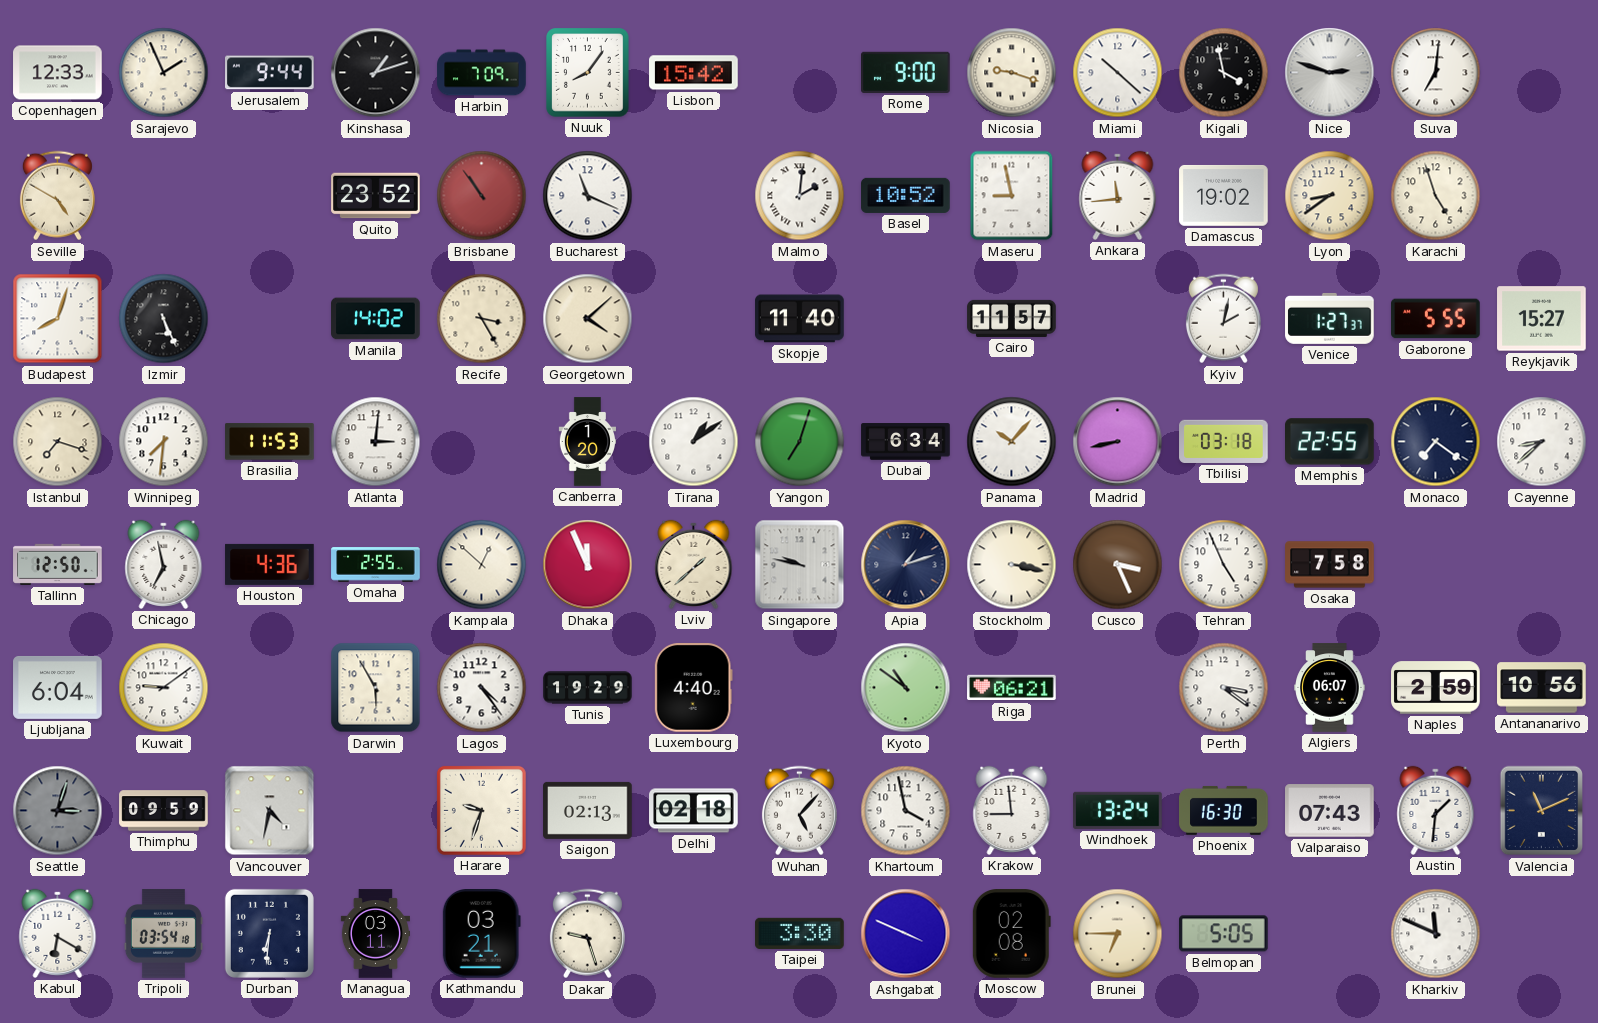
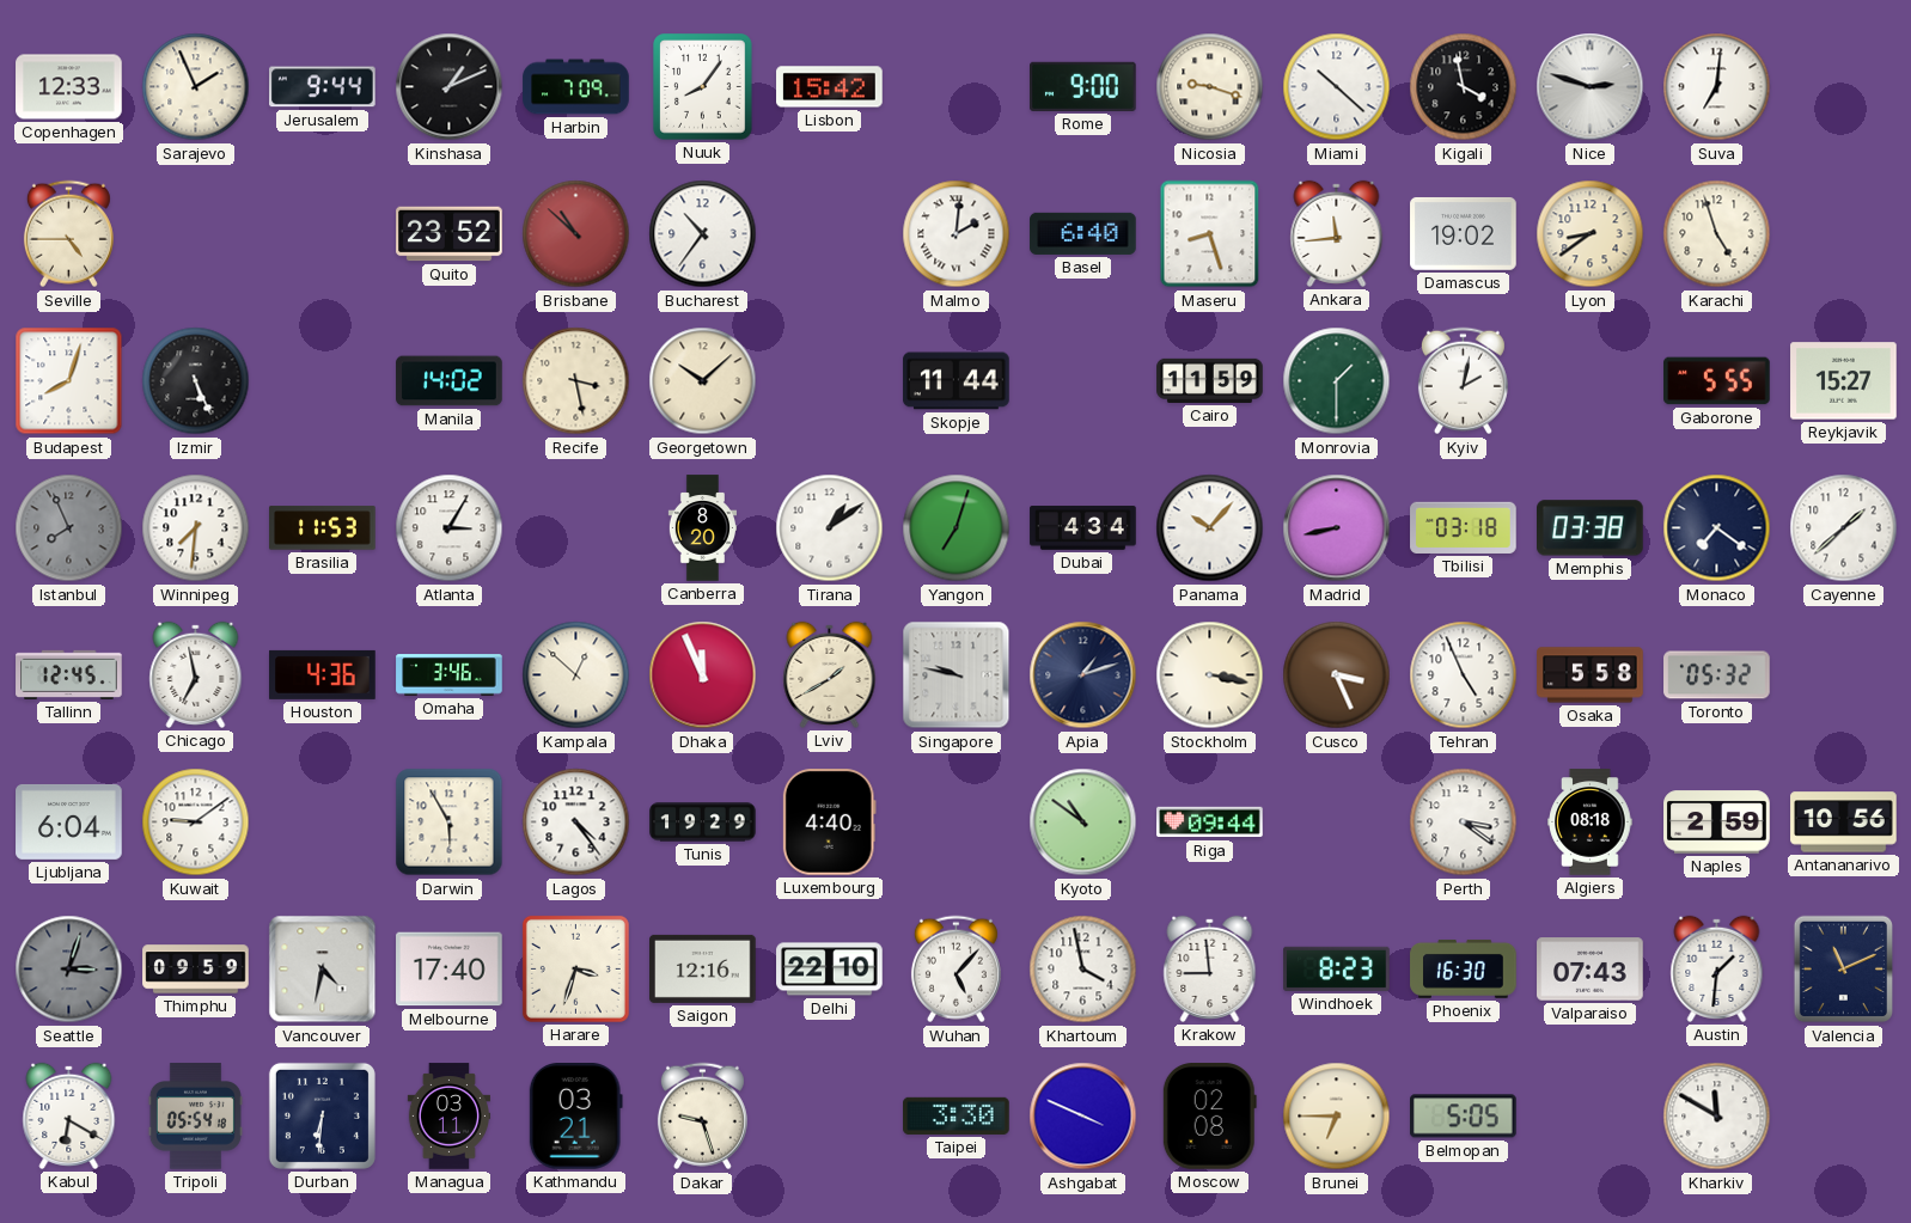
Kinshasa: 1:12 -> 1:11 (450, 87)
Seville: 4:50 -> 4:45 (68, 234)
Brisbane: 10:54 -> 10:52 (576, 234)
Bucharest: 11:19 -> 10:36 (703, 234)
Basel: 10:52 -> 6:40 (1083, 233)
Maseru: 8:58 -> 8:27 (1210, 234)
Recife: 3:25 -> 3:28 (576, 381)
Georgetown: 4:08 -> 10:08 (703, 381)
Skopje: 11:40 -> 11:44 (957, 381)
Cairo: 11:57 -> 11:59 (1210, 380)
Monrovia: none -> 1:30 (1337, 381)
Venice: 1:27 -> none (1330, 318)
Istanbul: 7:18 -> 7:56 (69, 528)
Istanbul dial: cream -> grey (69, 528)
Atlanta: 3:01 -> 3:05 (450, 528)
Canberra: 1:20 -> 8:20 (702, 528)
Dubai: 6:34 -> 4:34 (1083, 528)
Memphis: 22:55 -> 03:38 (1591, 528)
Cayenne: 8:38 -> 1:38 (1844, 528)
Tallinn: 12:50 -> 12:45 (69, 674)
Omaha: 2:55 -> 3:46 (450, 675)
Lviv: 1:38 -> 1:40 (830, 674)
Osaka: 7:58 -> 5:58 (1591, 675)
Toronto: none -> 05:32 (1717, 675)
Riga: 06:21 -> 09:44 (1210, 823)
Algiers: 06:07 -> 08:18 (1591, 823)
Melbourne: none -> 17:40 (450, 970)
Harare: 9:33 -> 3:33 (575, 968)
Saigon: 02:13 -> 12:16 (703, 968)
Delhi: 02:18 -> 22:10 (830, 970)
Windhoek: 13:24 -> 8:23 (1337, 968)
Tripoli: 03:54 -> 05:54 (195, 1117)
Kharkiv: 11:49 -> 11:50 (1717, 1117)
